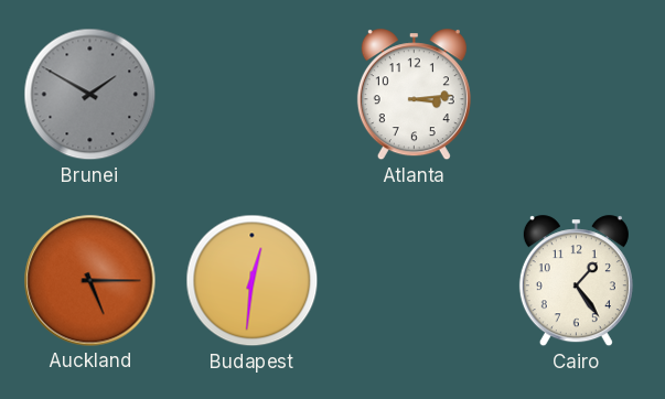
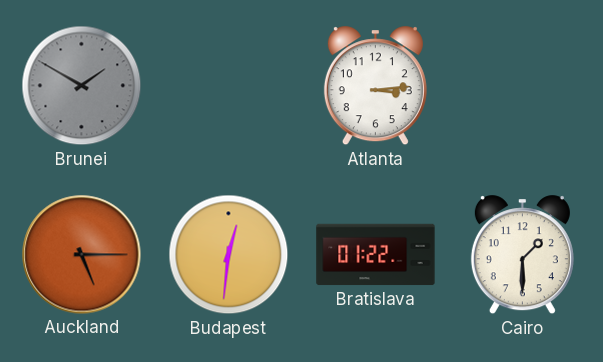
Bratislava: none -> 01:22 (376, 255)
Cairo: 1:24 -> 1:30 (522, 255)
